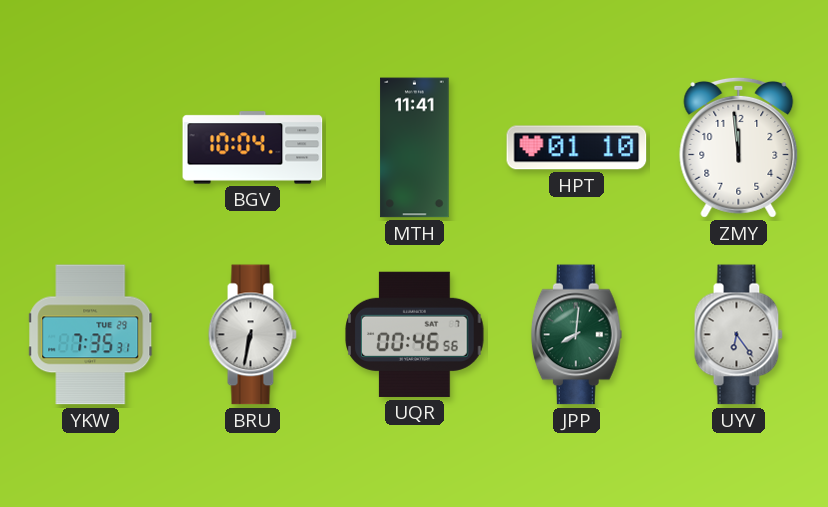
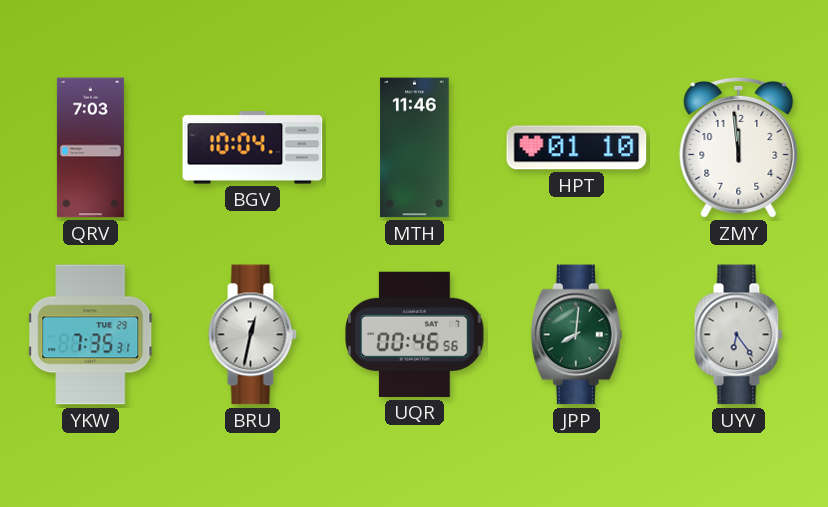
QRV: none -> 7:03 (90, 148)
MTH: 11:41 -> 11:46 (415, 148)
BRU: 6:32 -> 12:32 (252, 335)
